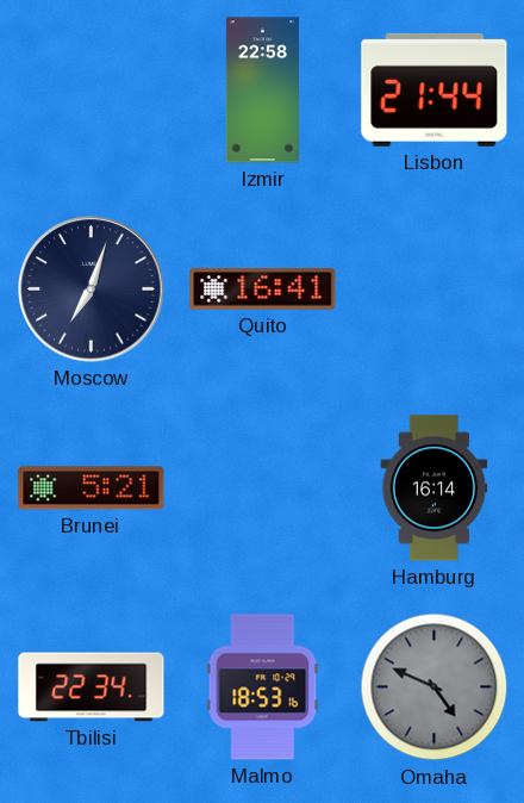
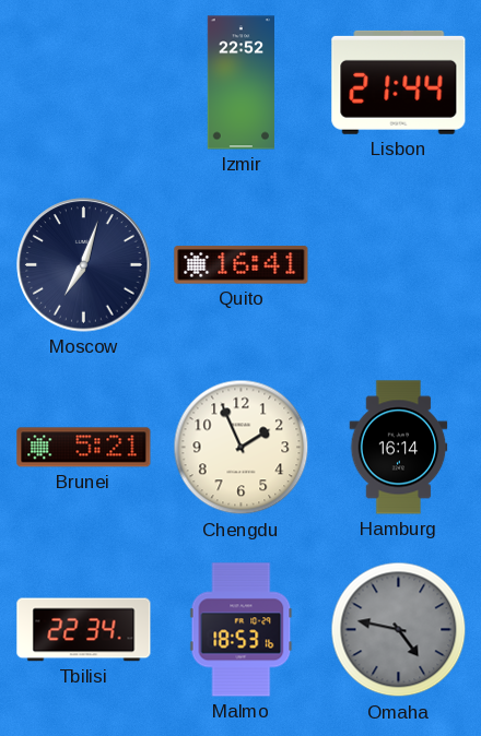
Izmir: 22:58 -> 22:52 (241, 83)
Chengdu: none -> 1:56 (242, 448)
Omaha: 4:49 -> 4:47 (399, 630)
